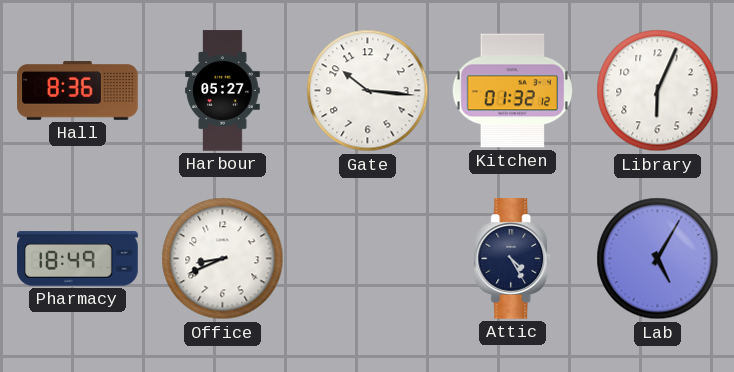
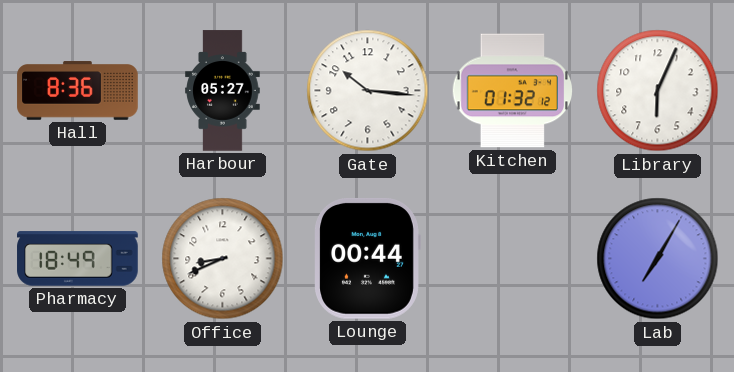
Lounge: none -> 00:44 (367, 259)
Attic: 4:25 -> none (513, 259)
Lab: 5:05 -> 7:05 (658, 259)
